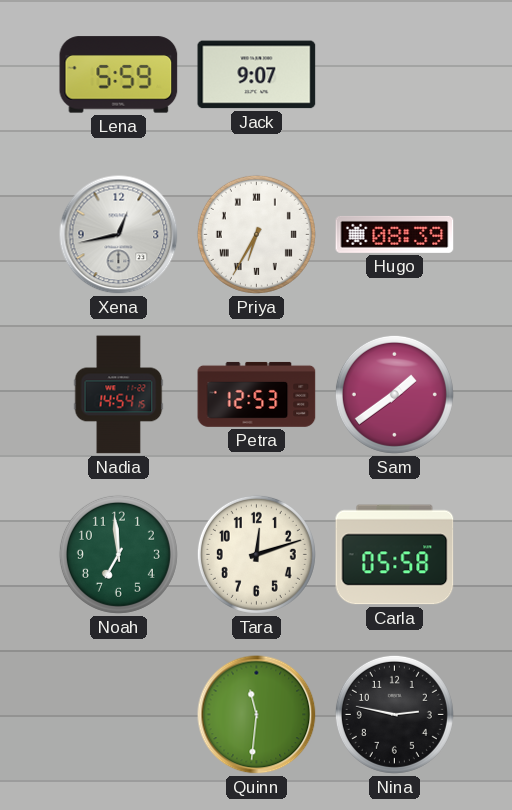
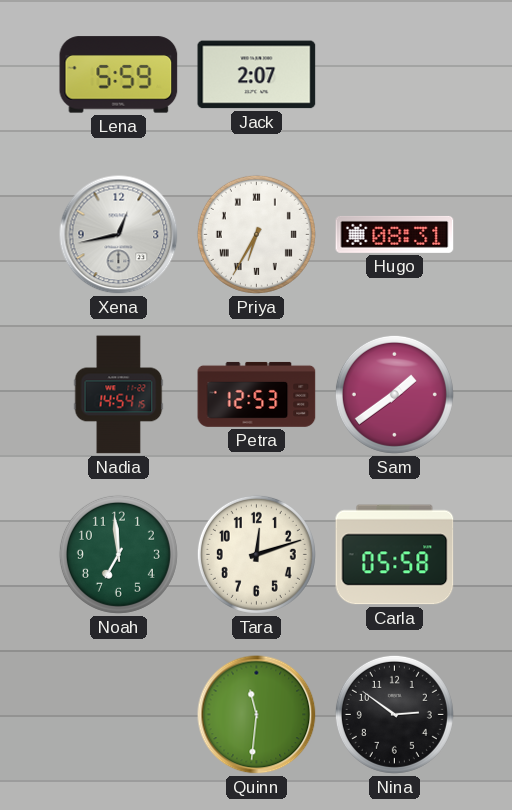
Jack: 9:07 -> 2:07 (257, 75)
Hugo: 08:39 -> 08:31 (395, 234)
Nina: 2:47 -> 2:51 (394, 714)
